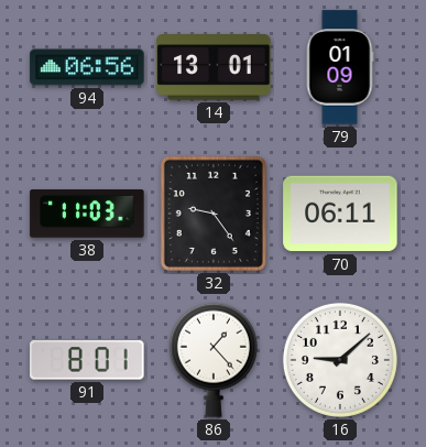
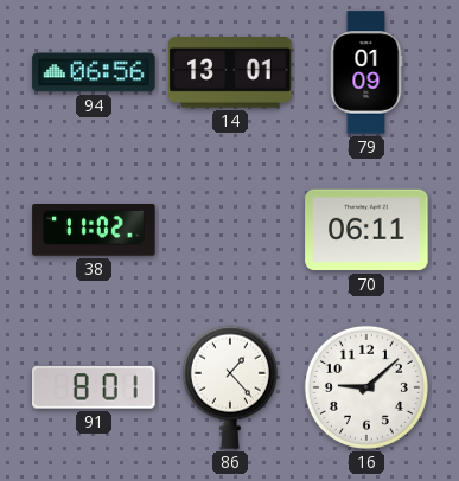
38: 11:03 -> 11:02 (94, 230)
32: 9:24 -> none (214, 214)
